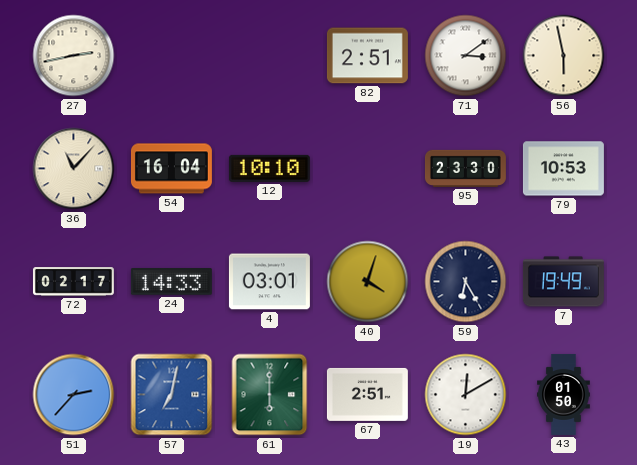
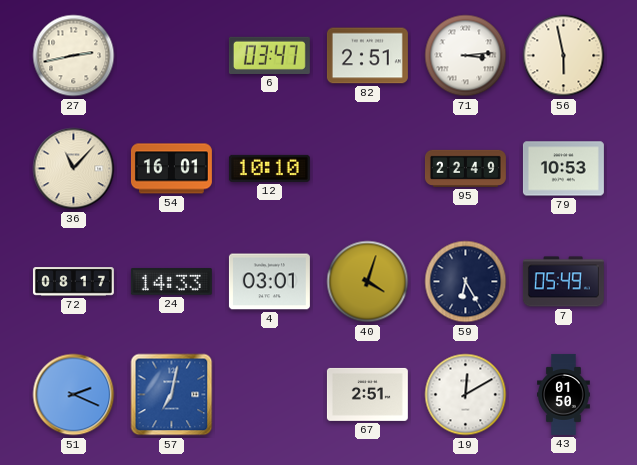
6: none -> 03:47 (269, 55)
71: 3:09 -> 3:14 (466, 56)
54: 16:04 -> 16:01 (171, 169)
95: 23:30 -> 22:49 (465, 168)
72: 02:17 -> 08:17 (73, 282)
7: 19:49 -> 05:49 (563, 282)
51: 2:37 -> 2:19 (74, 395)
61: 6:00 -> none (270, 395)
